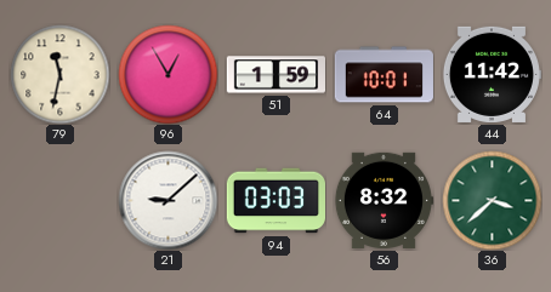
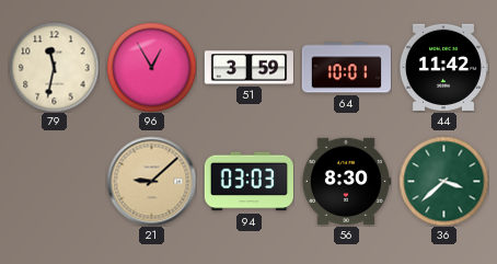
51: 1:59 -> 3:59 (248, 68)
21 dial: white -> champagne (151, 181)
56: 8:32 -> 8:30 (346, 181)
